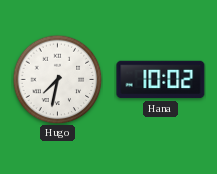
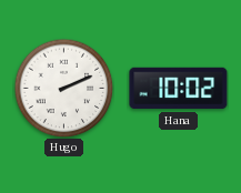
Hugo: 7:32 -> 2:11 (63, 88)
